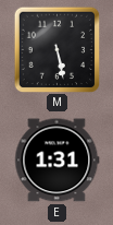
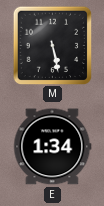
E: 1:31 -> 1:34 (53, 147)
